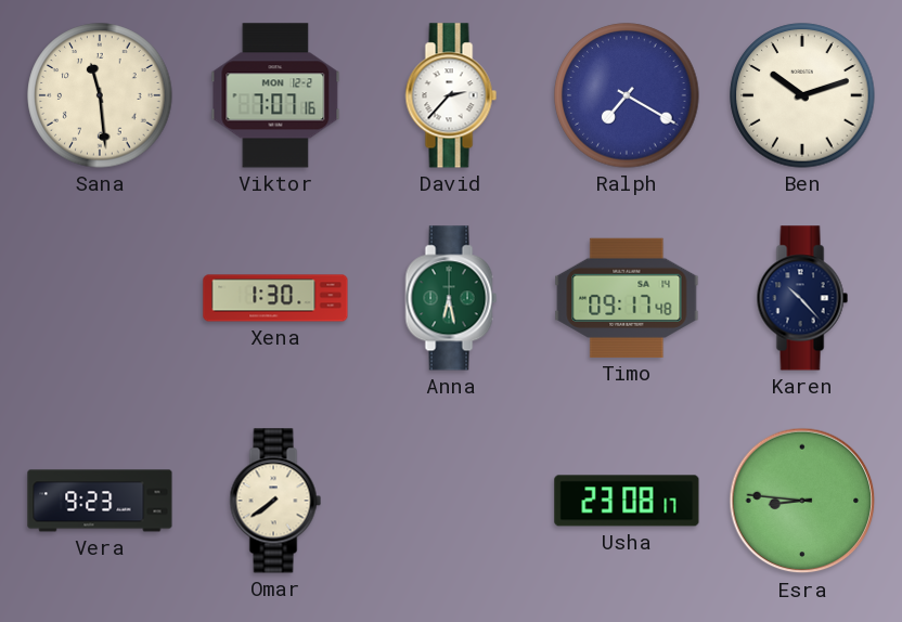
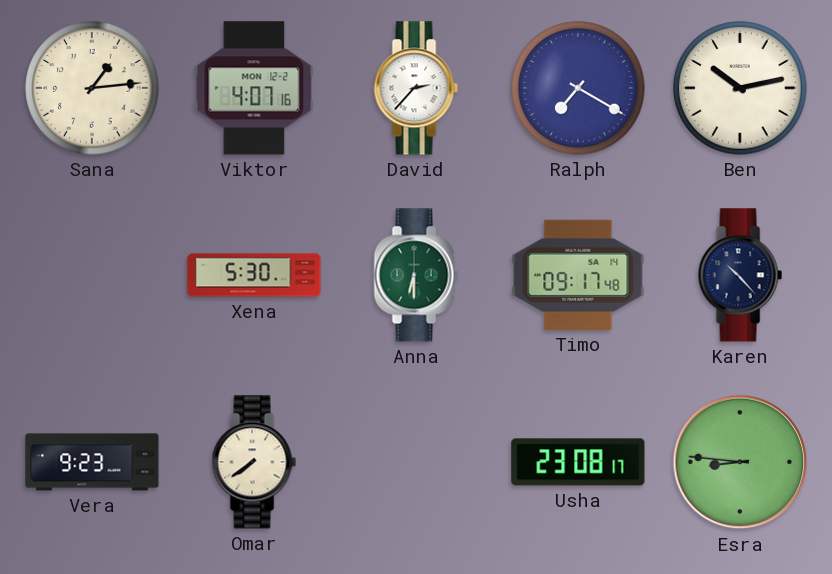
Sana: 11:29 -> 1:14 (92, 88)
Viktor: 7:07 -> 4:07 (254, 88)
Ben: 10:12 -> 10:13 (740, 88)
Xena: 1:30 -> 5:30 (254, 275)
Anna: 6:28 -> 6:30 (416, 275)
